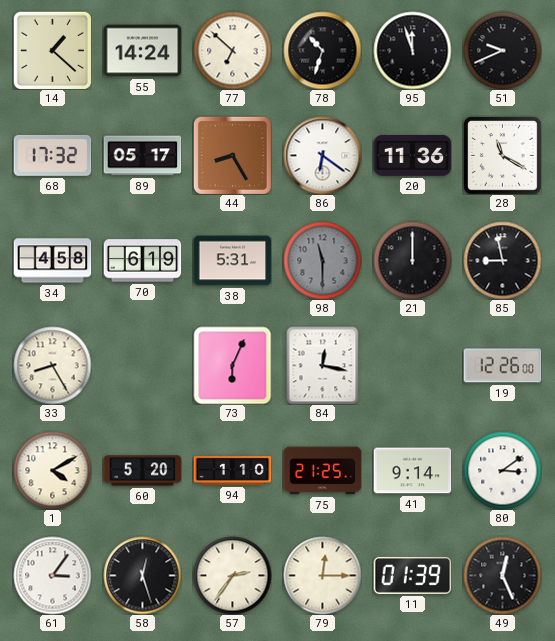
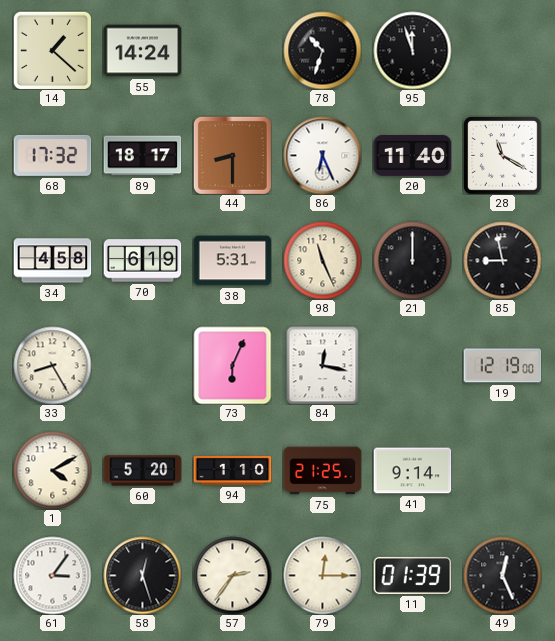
77: 6:52 -> none (232, 50)
51: 9:41 -> none (502, 50)
89: 05:17 -> 18:17 (142, 156)
44: 8:25 -> 8:30 (232, 155)
86: 6:21 -> 6:26 (322, 155)
20: 11:36 -> 11:40 (412, 156)
98: 11:30 -> 11:26 (322, 260)
98 dial: grey -> cream (322, 260)
19: 12:26 -> 12:19 (502, 366)
80: 3:09 -> none (502, 470)
